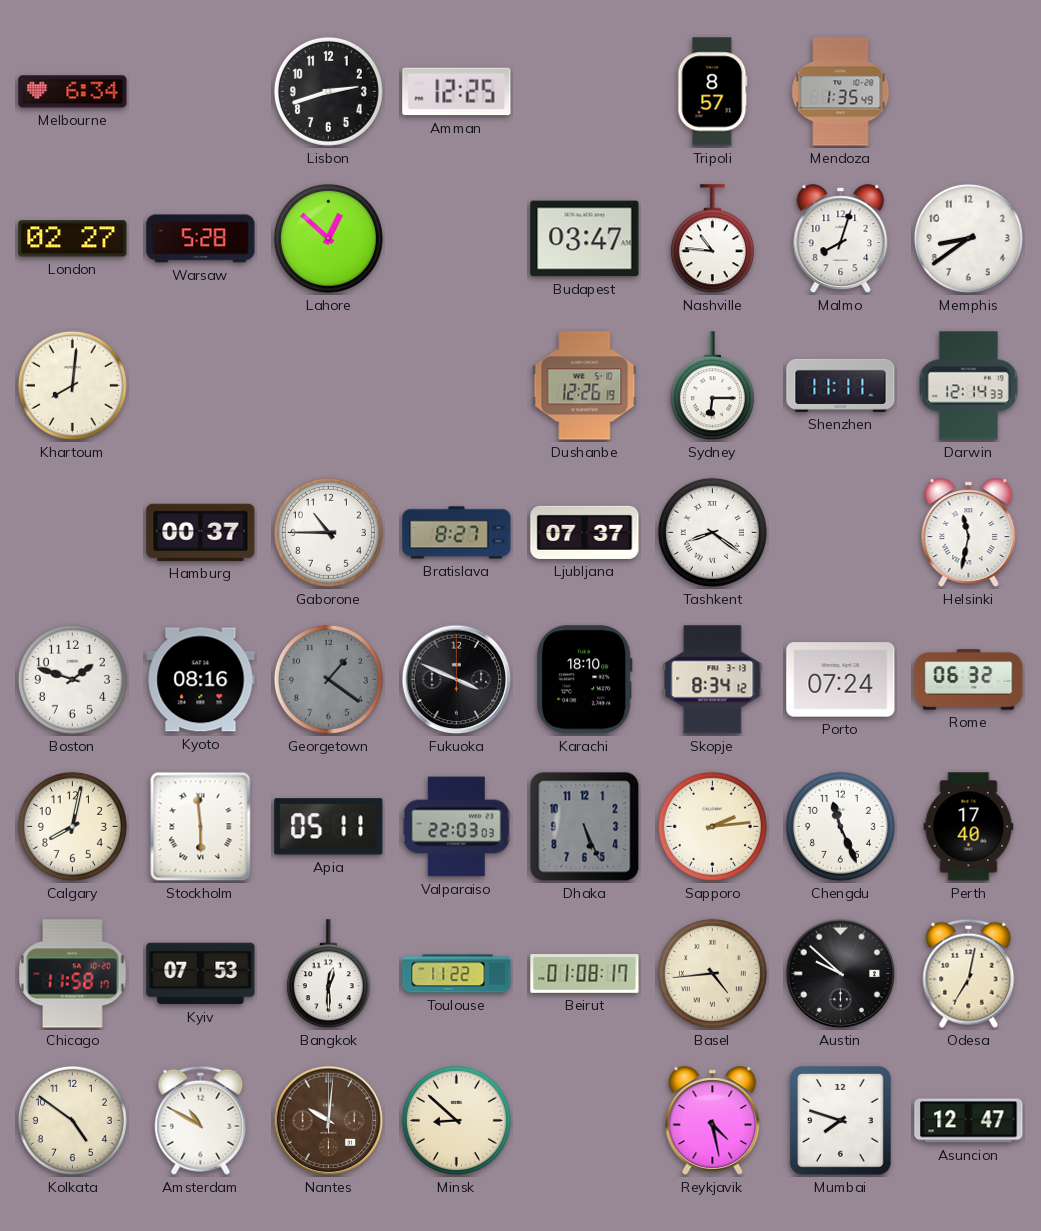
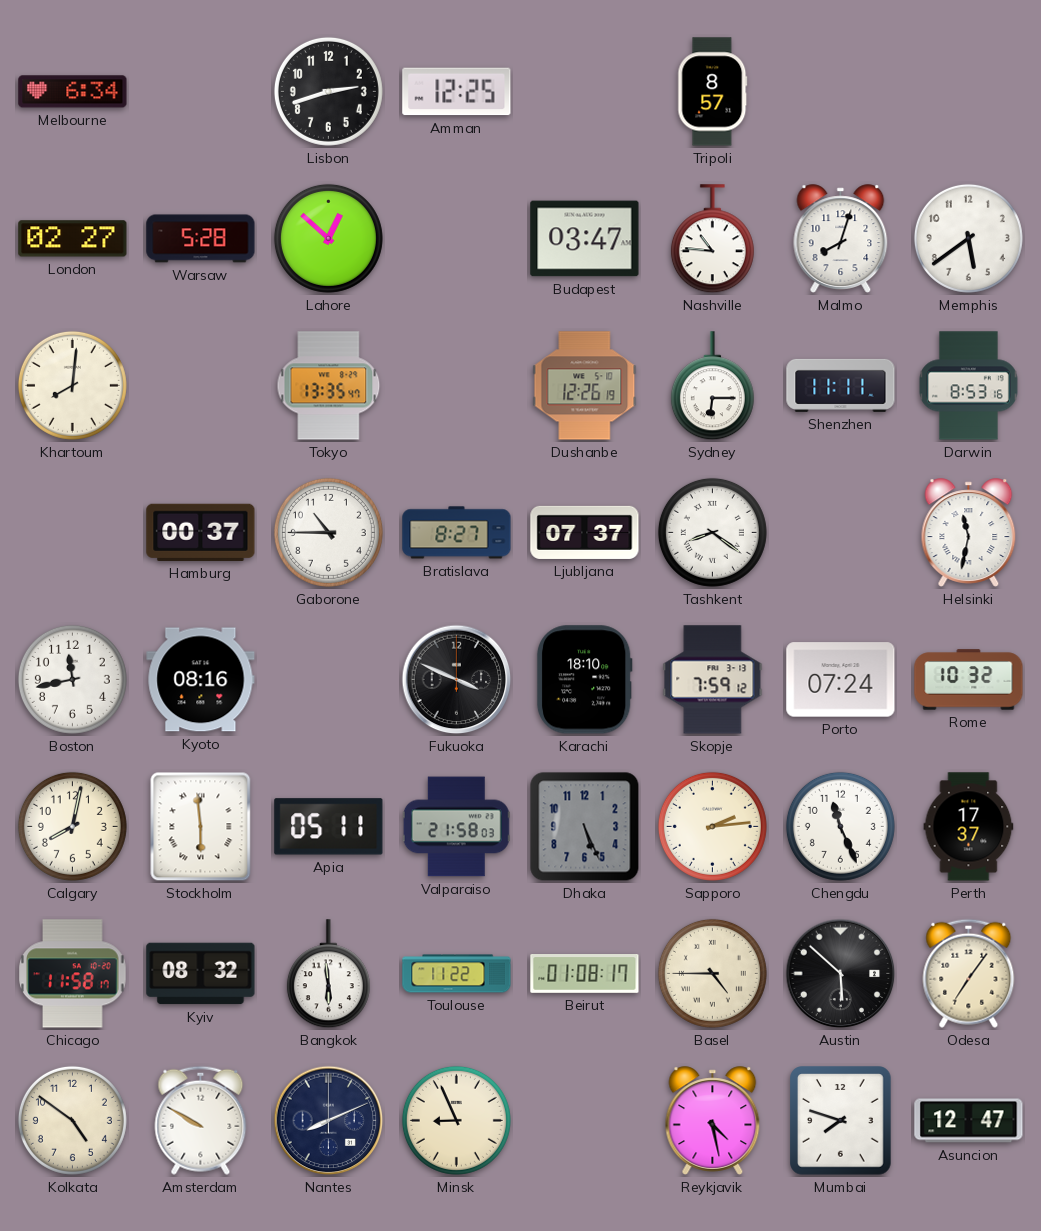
Mendoza: 1:35 -> none (841, 92)
Memphis: 8:39 -> 5:39 (968, 238)
Tokyo: none -> 13:35 (329, 386)
Darwin: 12:14 -> 8:53 (968, 386)
Boston: 1:48 -> 11:43 (72, 679)
Georgetown: 1:21 -> none (328, 679)
Skopje: 8:34 -> 7:59 (713, 680)
Rome: 06:32 -> 10:32 (969, 680)
Valparaiso: 22:03 -> 21:58 (456, 827)
Perth: 17:40 -> 17:37 (969, 827)
Kyiv: 07:53 -> 08:32 (201, 974)
Bangkok: 12:30 -> 5:59 (328, 974)
Basel: 4:44 -> 4:45 (712, 973)
Austin: 9:52 -> 5:52 (841, 974)
Odesa: 7:02 -> 7:06 (969, 973)
Amsterdam: 10:50 -> 9:50 (201, 1120)
Nantes: 10:01 -> 8:11 (329, 1121)
Nantes dial: brown -> navy (329, 1121)
Minsk: 8:52 -> 8:56 (456, 1120)
